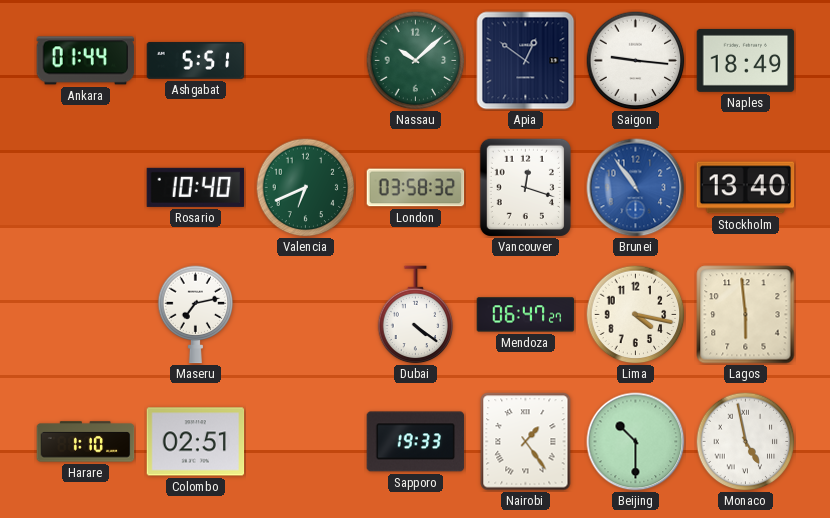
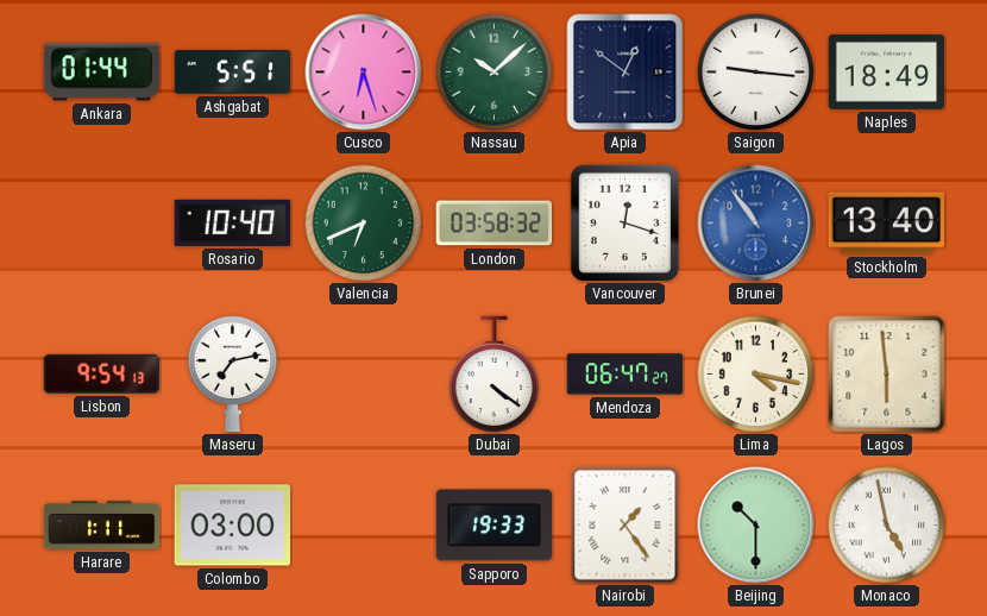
Cusco: none -> 6:27 (364, 73)
Lisbon: none -> 9:54 (102, 373)
Harare: 1:10 -> 1:11 (102, 526)
Colombo: 02:51 -> 03:00 (233, 526)
